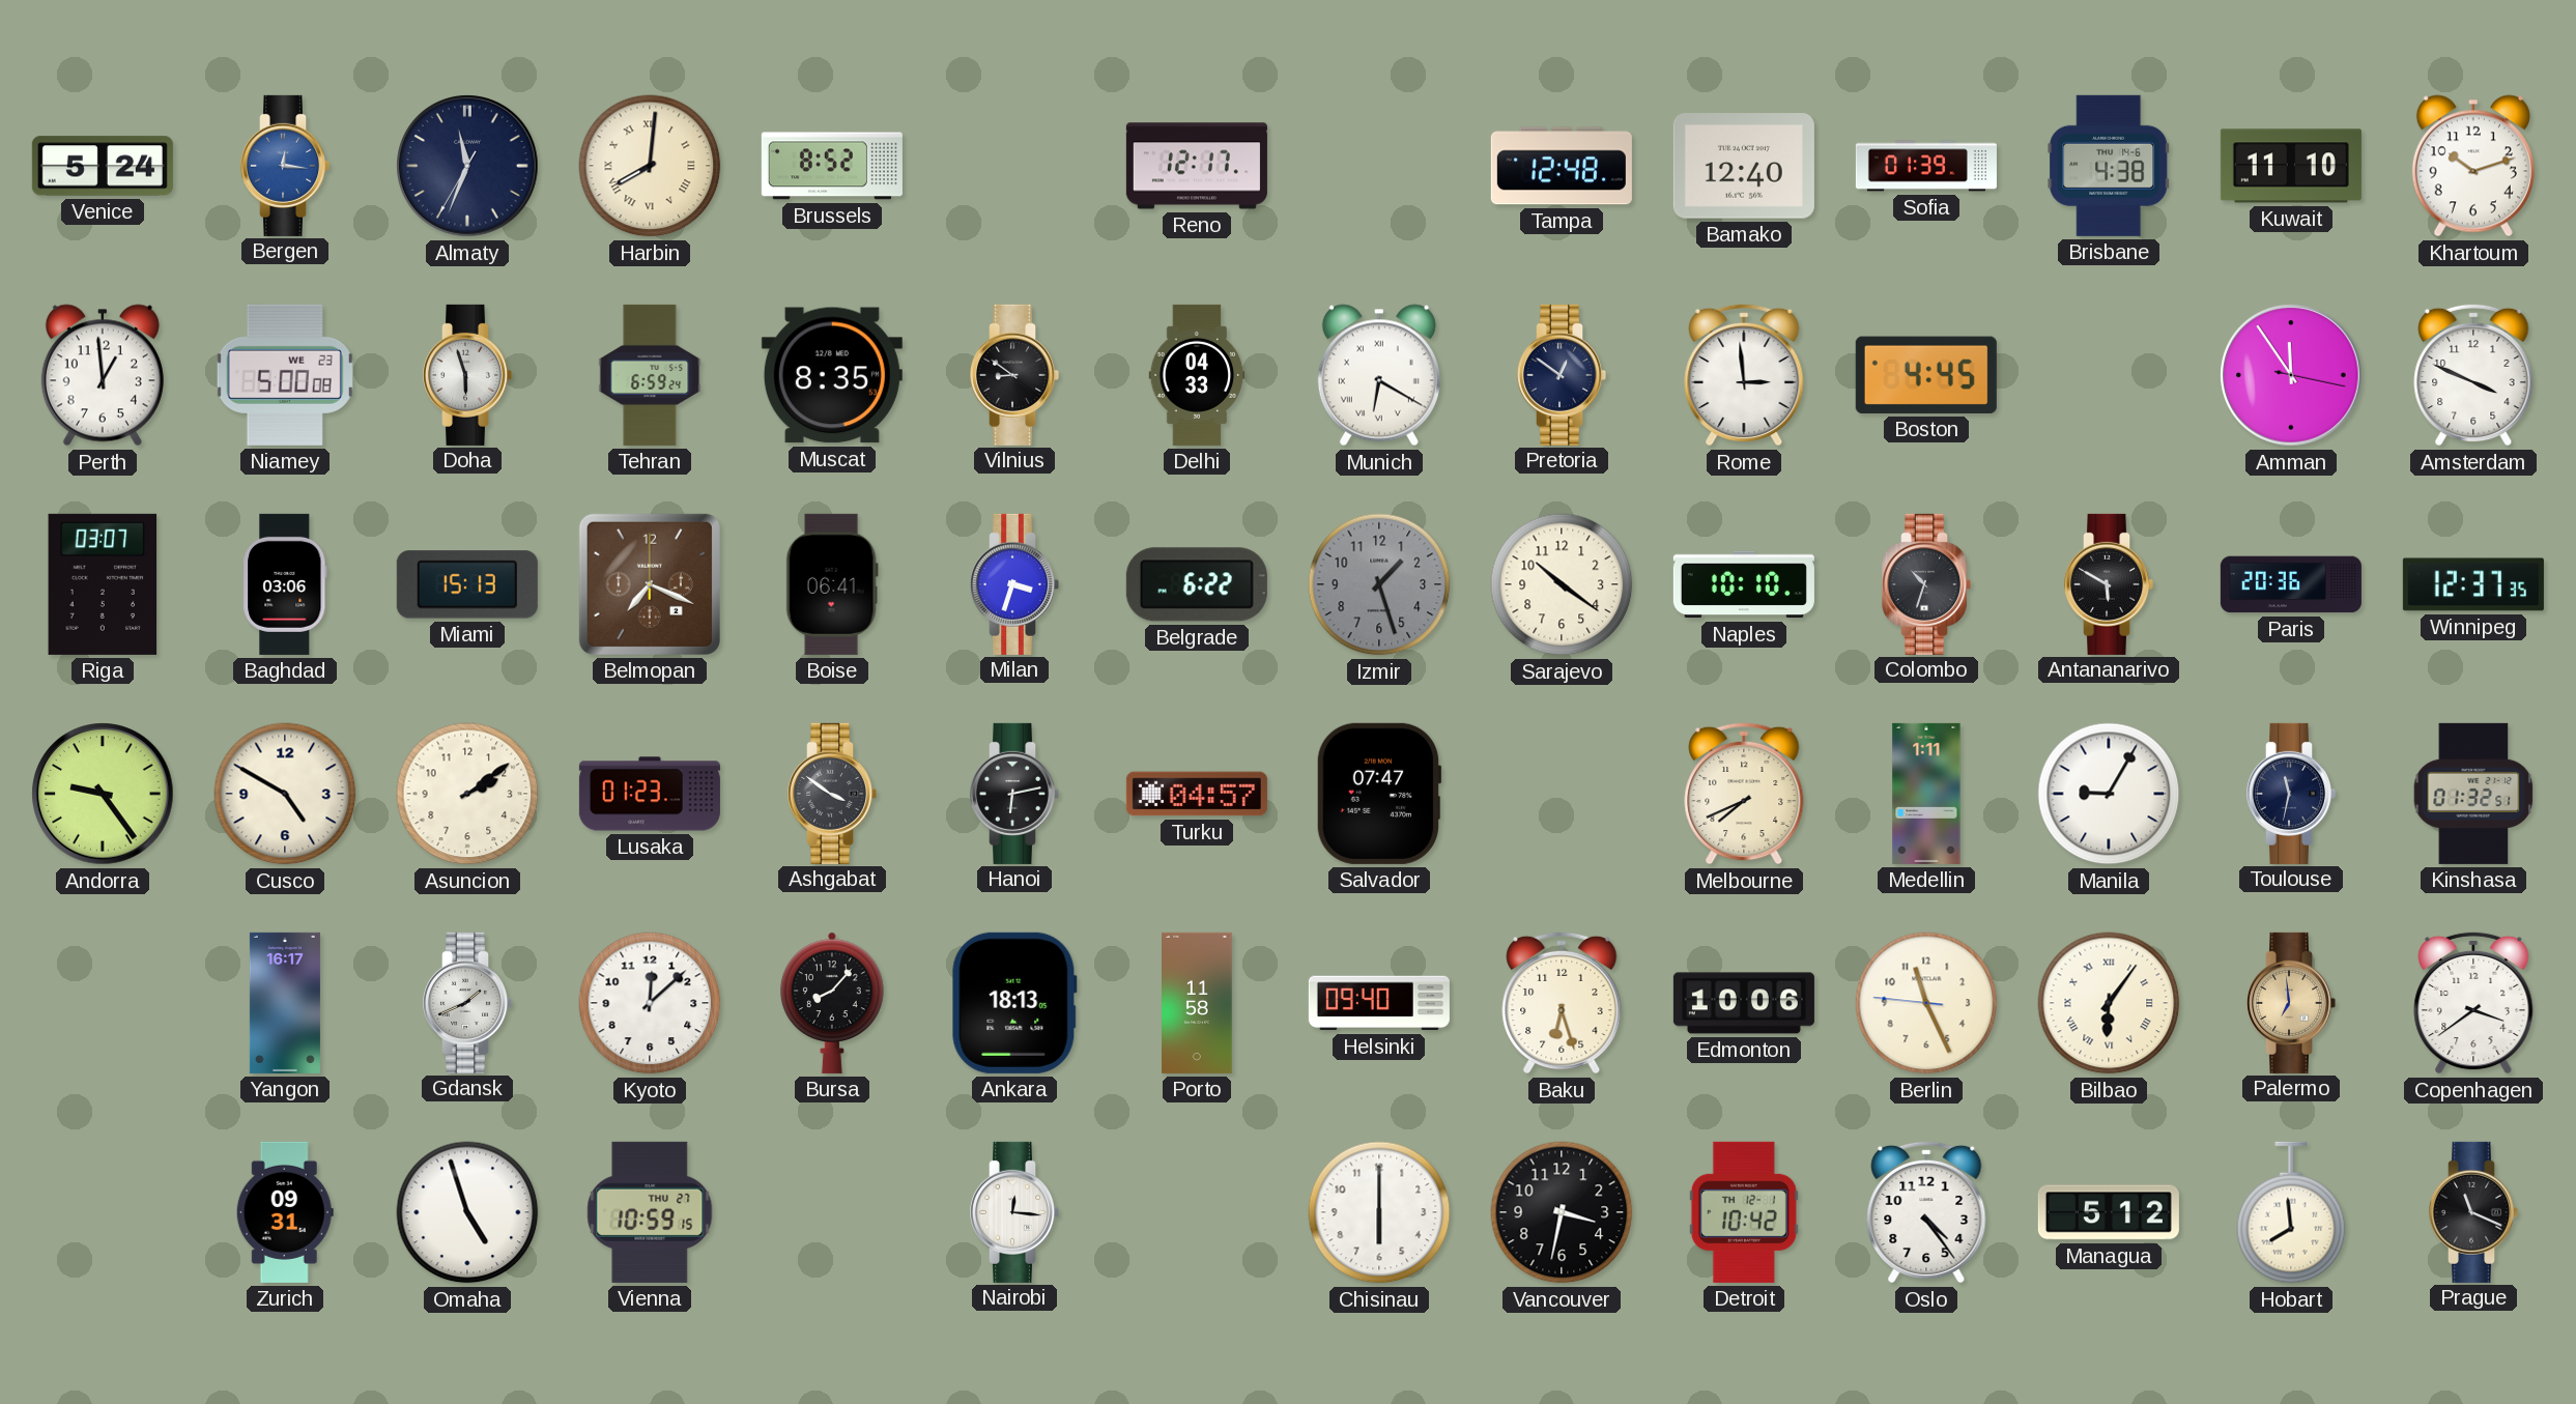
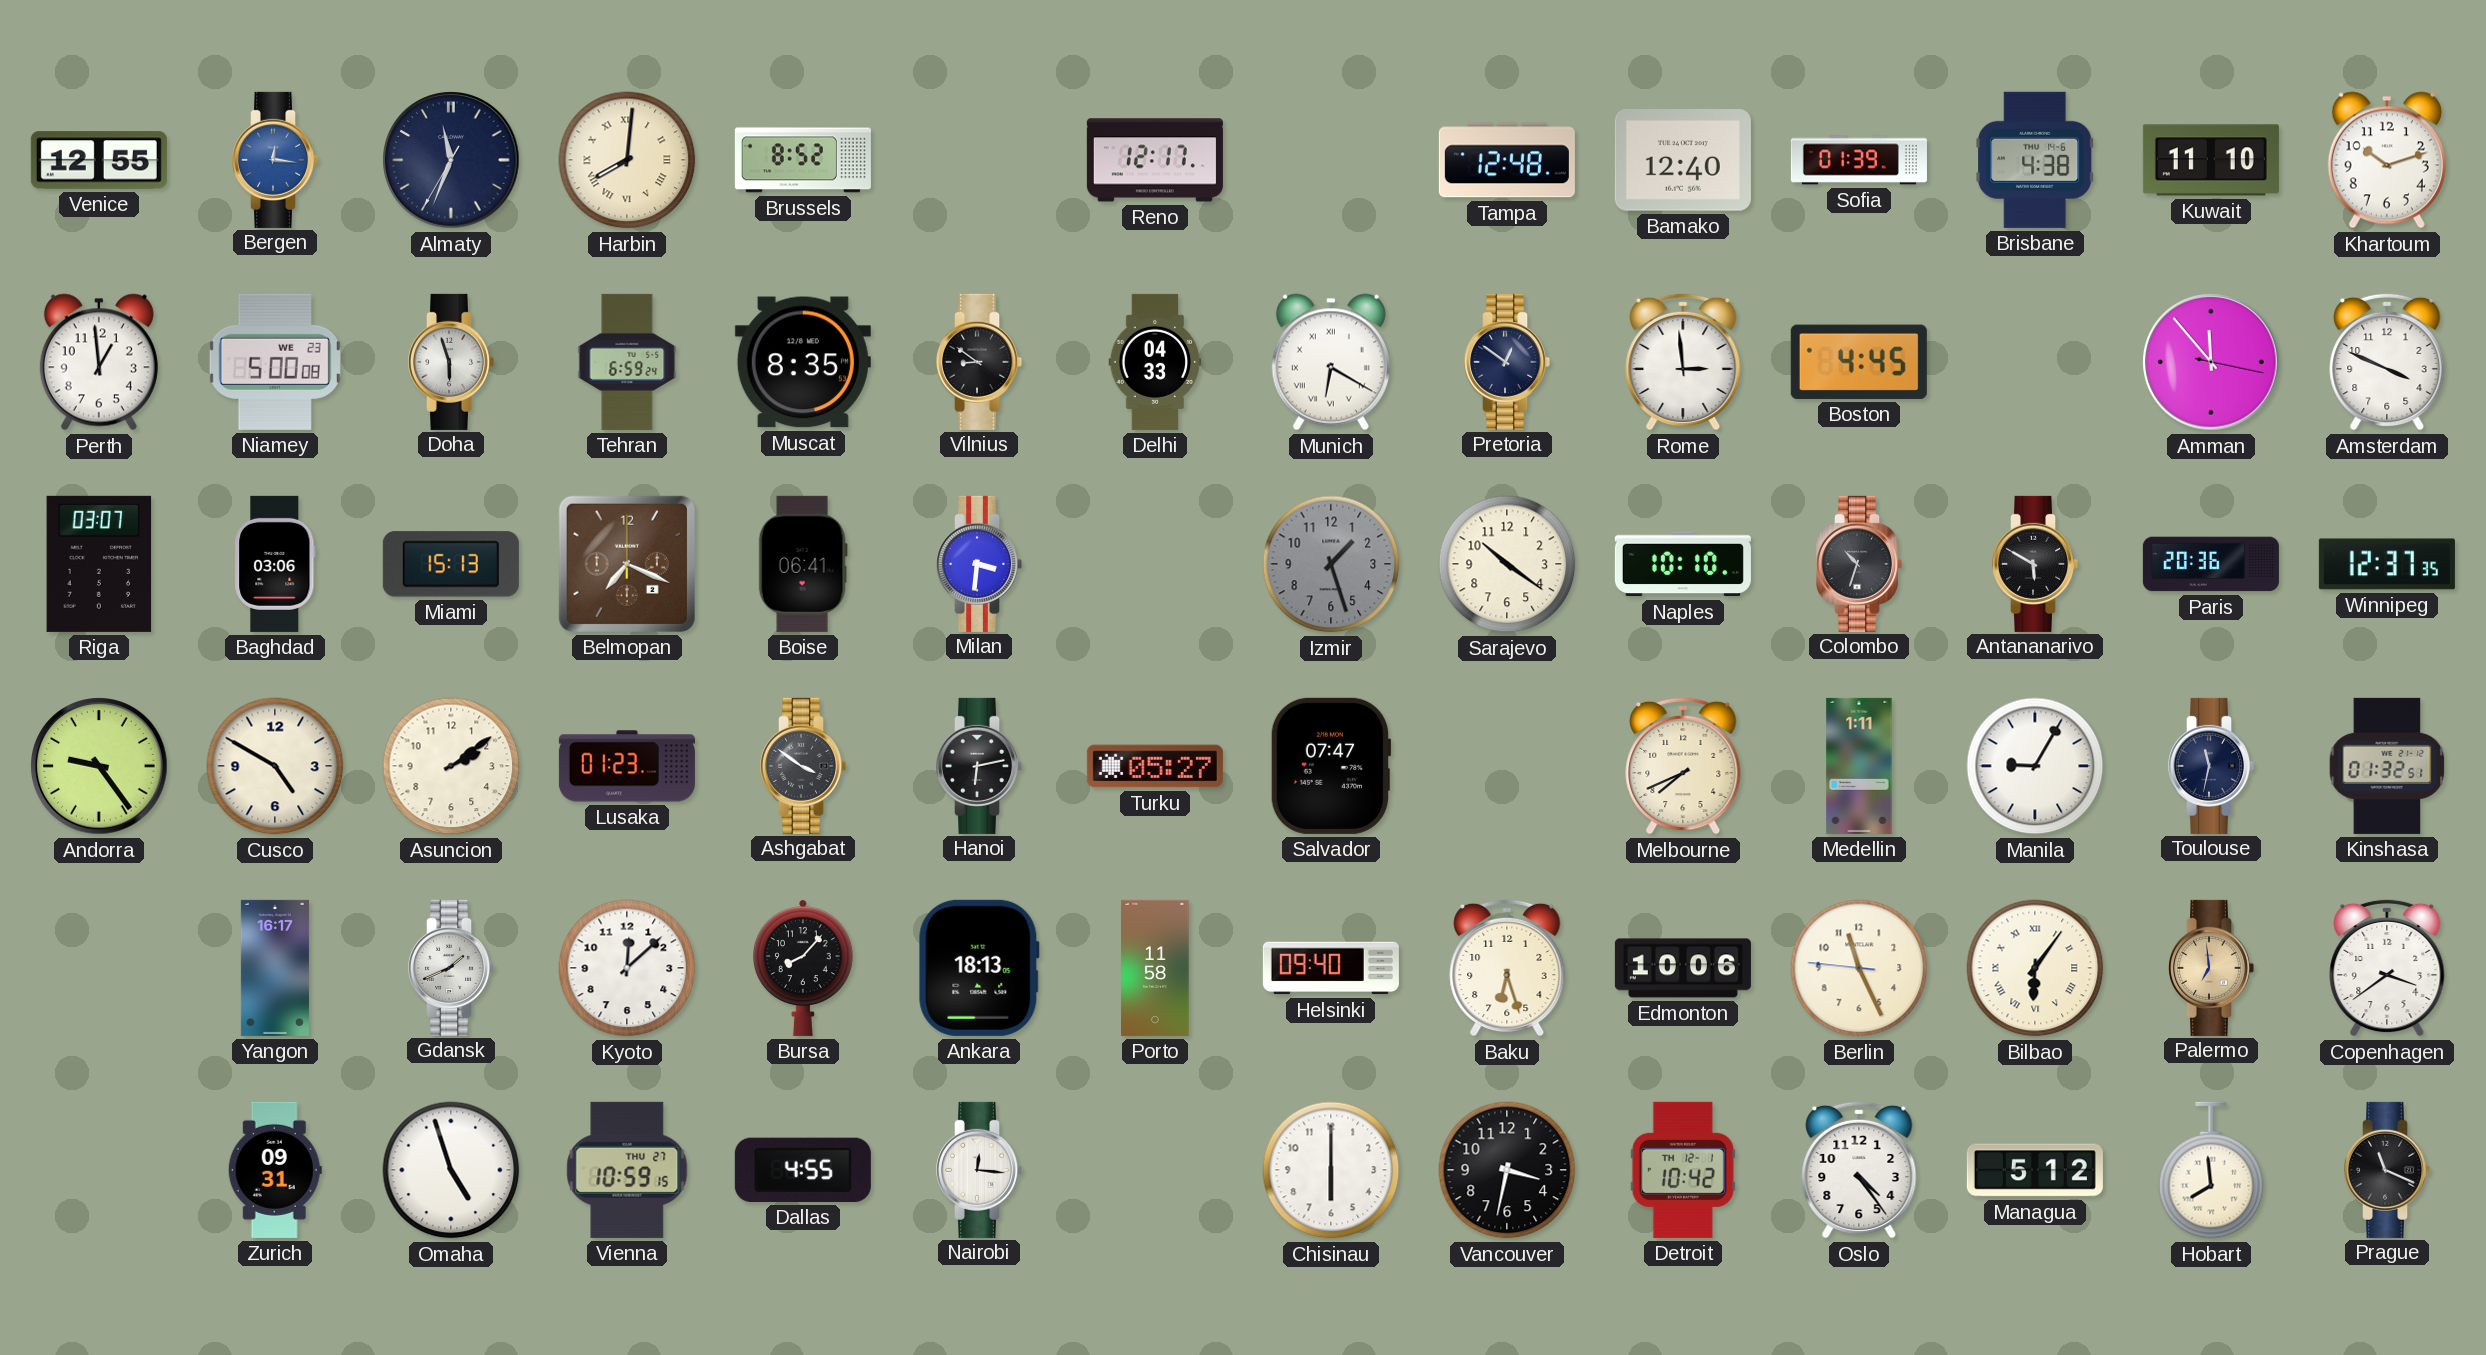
Venice: 5:24 -> 12:55 (99, 160)
Amman: 11:54 -> 11:53 (2211, 362)
Milan: 3:33 -> 3:31 (980, 564)
Belgrade: 6:22 -> none (1197, 584)
Turku: 04:57 -> 05:27 (1155, 766)
Dallas: none -> 4:55 (803, 1170)
